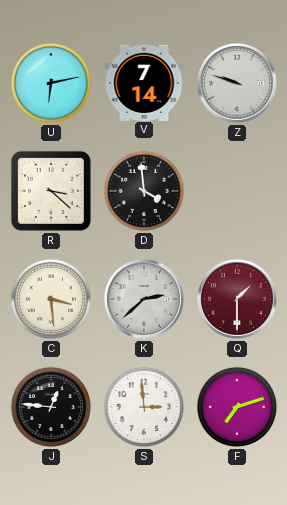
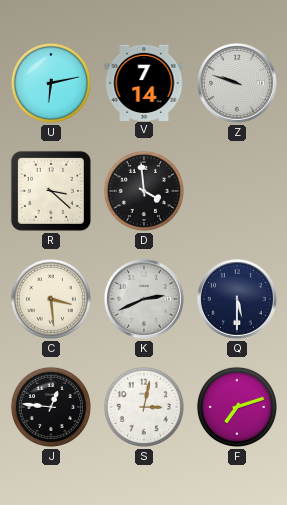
K: 2:38 -> 2:41 (144, 299)
Q: 1:30 -> 5:30 (237, 299)
Q dial: burgundy -> navy (237, 299)
S: 2:59 -> 3:02 (144, 407)
